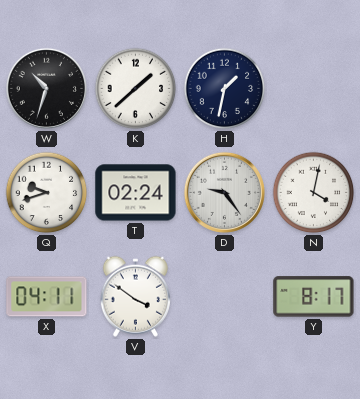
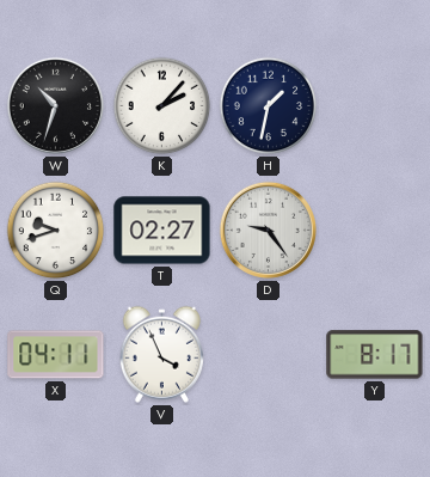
K: 1:38 -> 2:07 (162, 106)
T: 02:24 -> 02:27 (162, 231)
N: 4:02 -> none (314, 193)
V: 3:51 -> 3:56 (161, 354)
